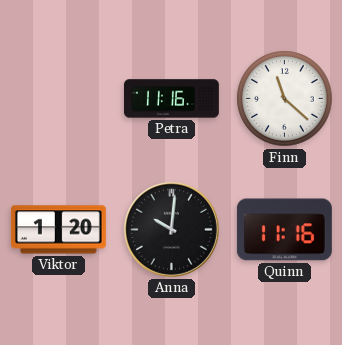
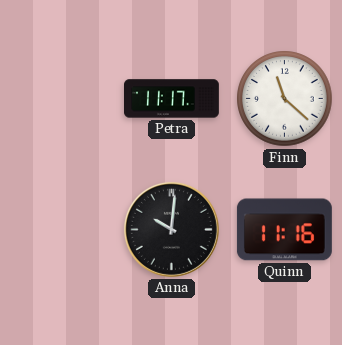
Petra: 11:16 -> 11:17 (172, 99)
Viktor: 1:20 -> none (58, 230)
